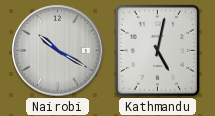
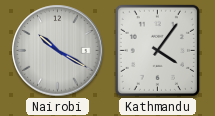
Kathmandu: 5:02 -> 4:06 (157, 50)
